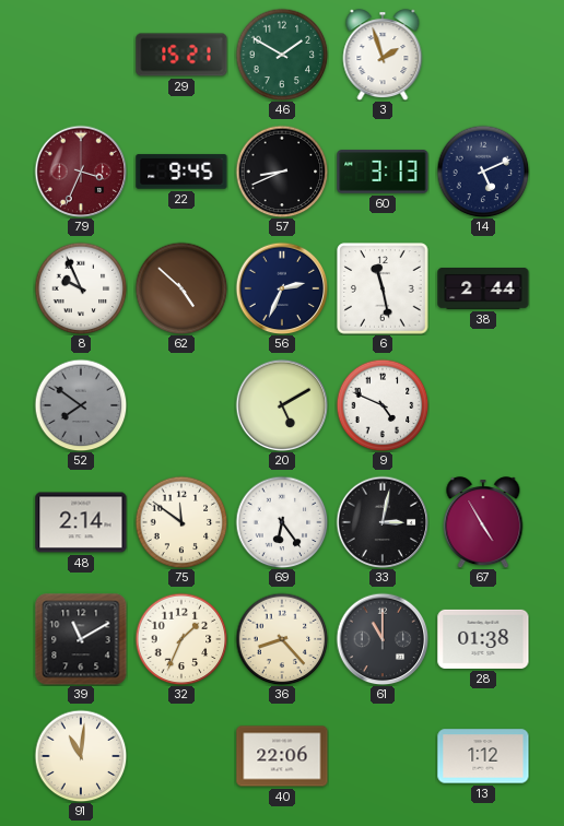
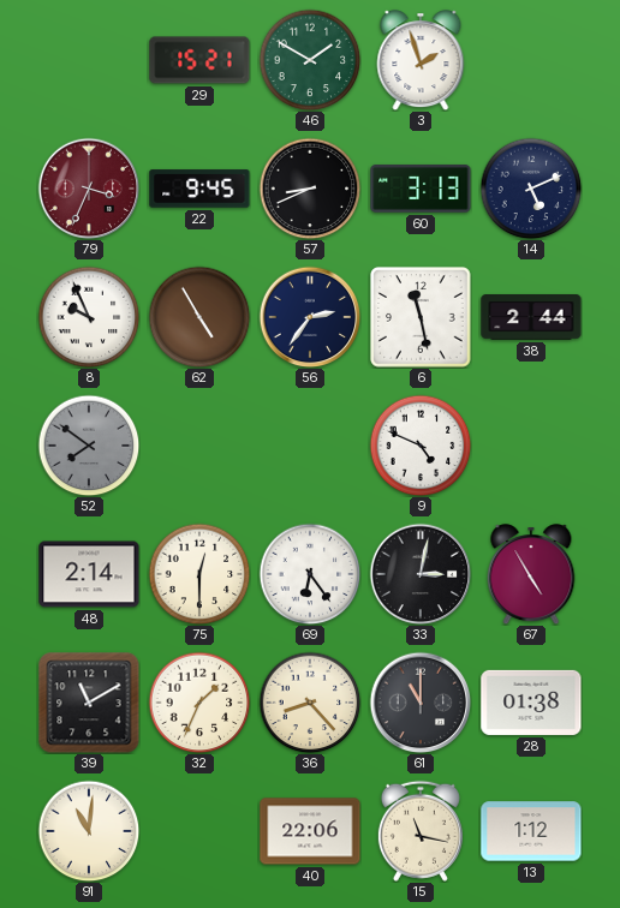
62: 4:52 -> 4:55 (199, 317)
56: 2:34 -> 2:36 (310, 317)
20: 5:10 -> none (282, 405)
75: 11:51 -> 12:30 (199, 574)
15: none -> 11:17 (421, 831)
